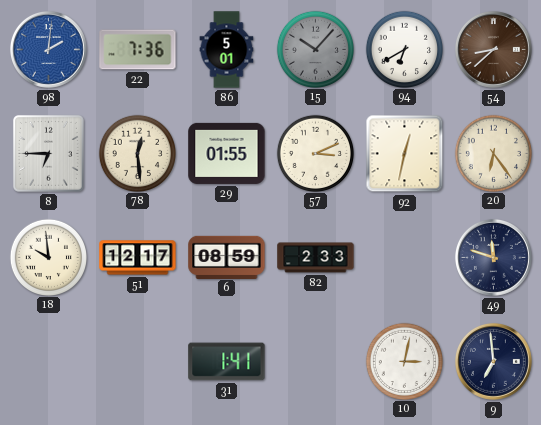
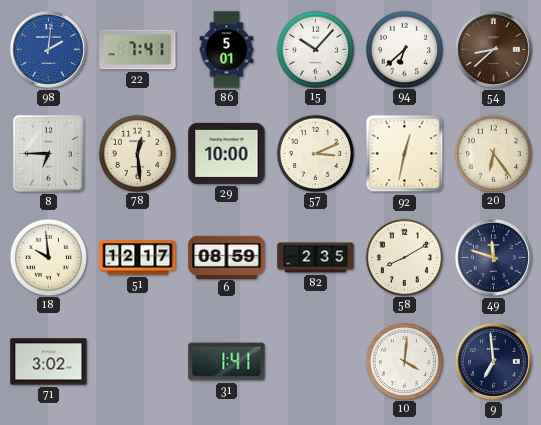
22: 7:36 -> 7:41 (138, 50)
15 dial: grey -> white (315, 49)
94: 6:40 -> 6:38 (404, 49)
29: 01:55 -> 10:00 (227, 153)
82: 2:33 -> 2:35 (316, 258)
58: none -> 8:10 (404, 257)
71: none -> 3:02 (49, 362)
10: 3:02 -> 4:01 (404, 361)
